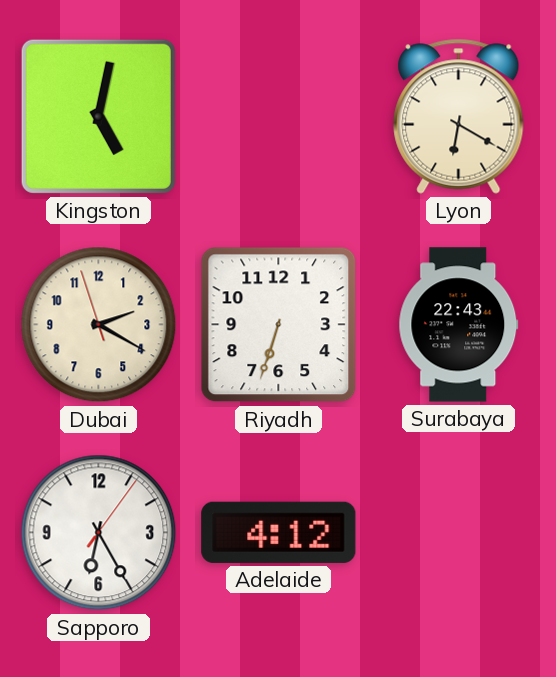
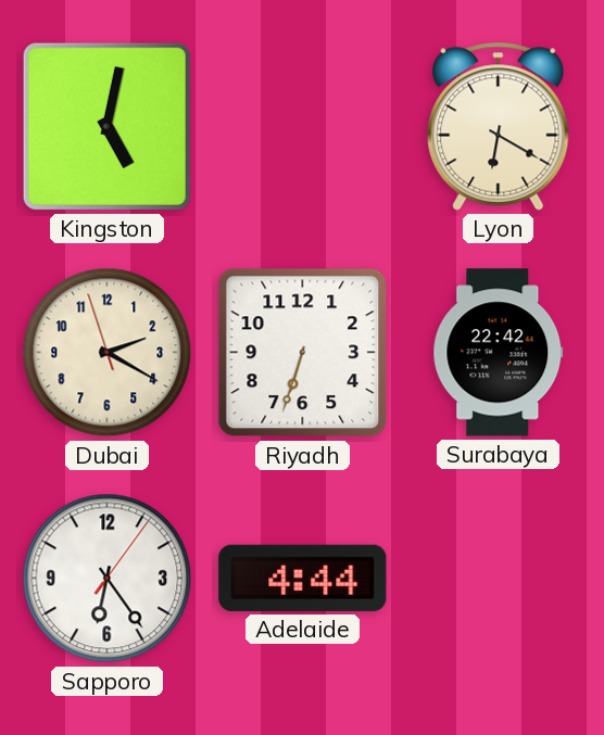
Surabaya: 22:43 -> 22:42 (499, 353)
Sapporo: 6:25 -> 6:24 (108, 579)
Adelaide: 4:12 -> 4:44 (303, 578)
